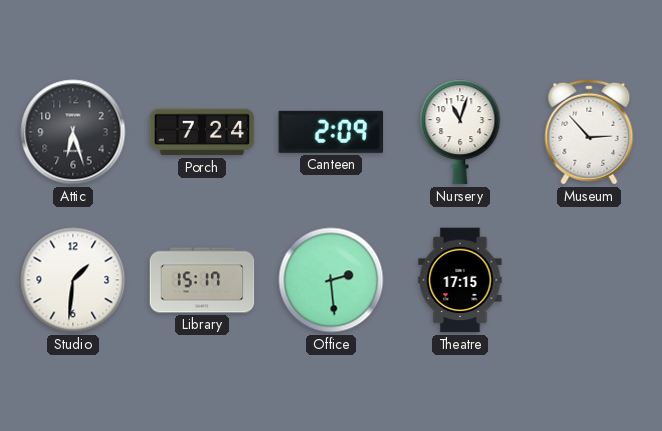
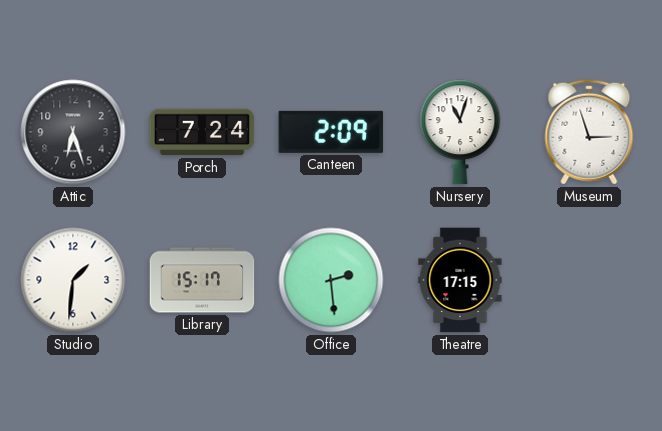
Museum: 2:53 -> 2:57 (589, 132)
